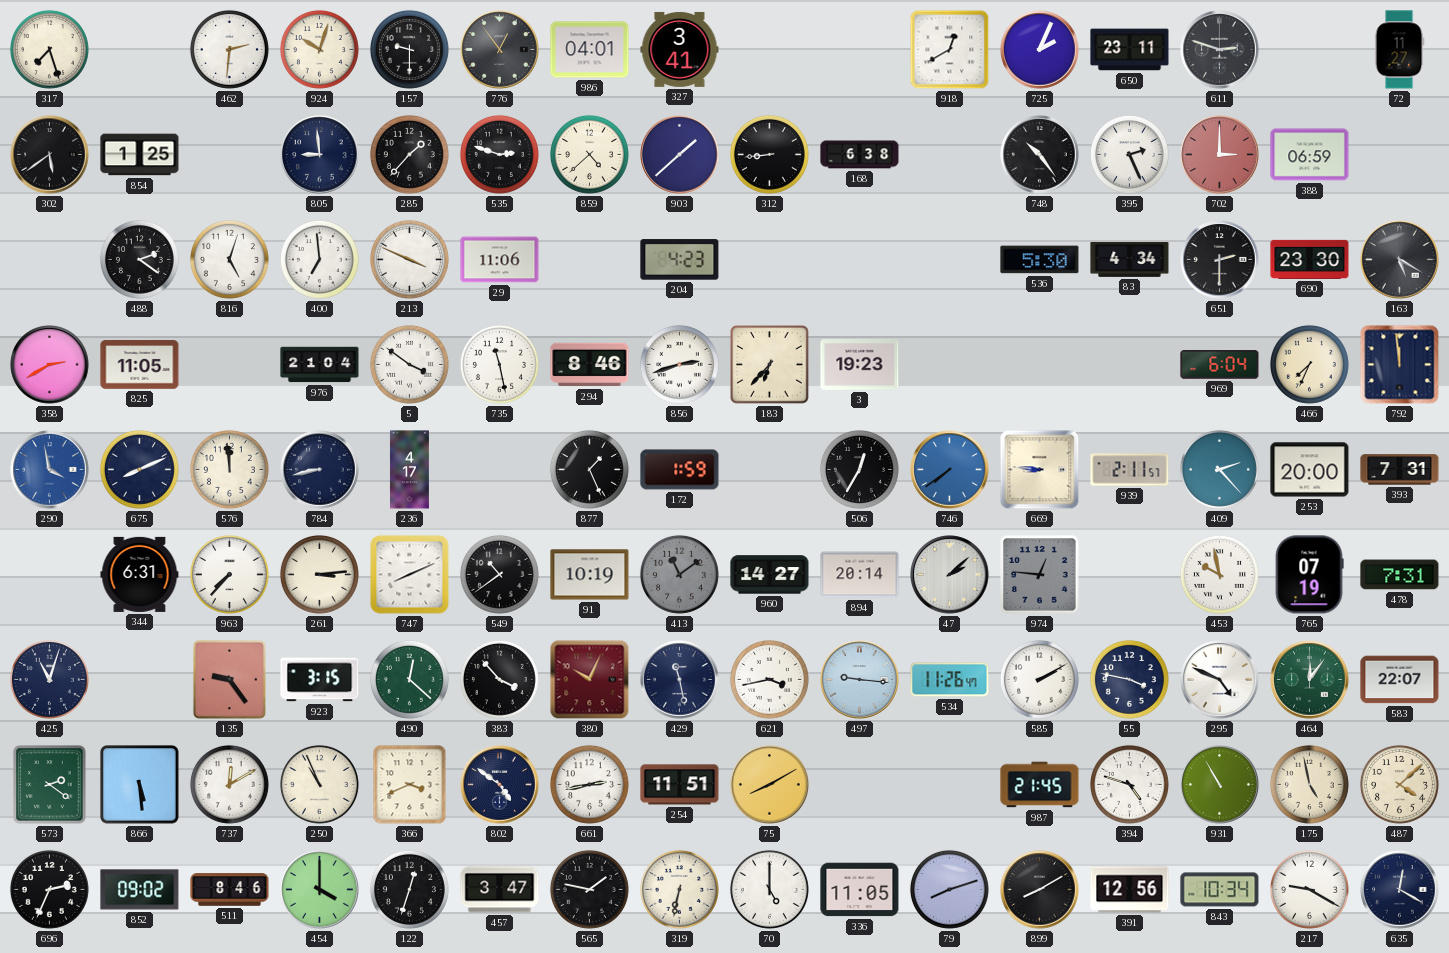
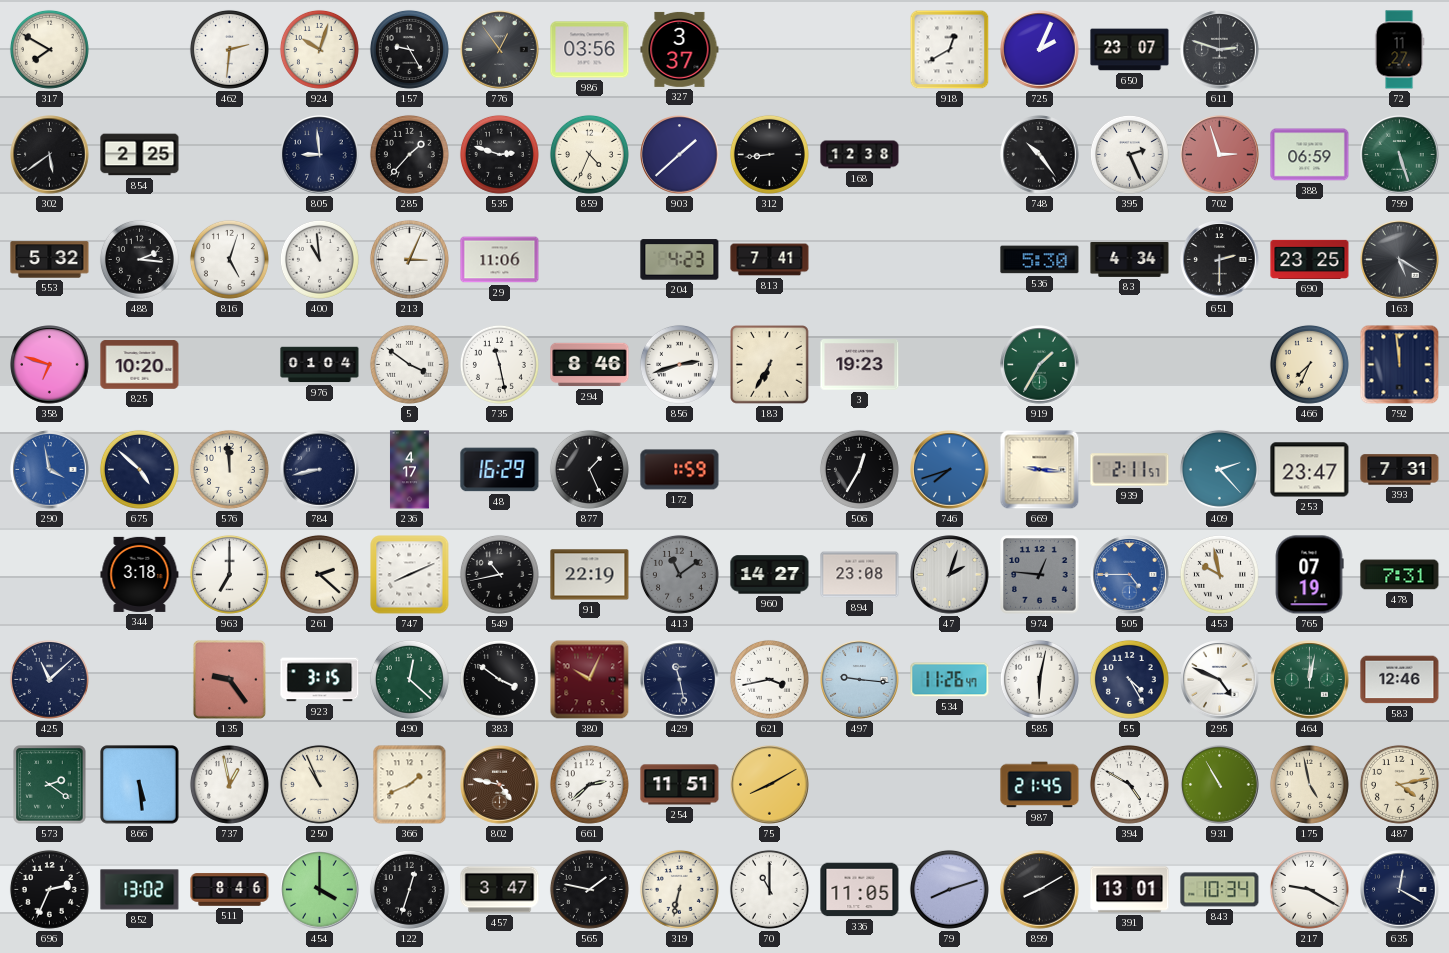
317: 7:27 -> 7:50 (49, 49)
157: 9:30 -> 9:25 (409, 49)
986: 04:01 -> 03:56 (590, 50)
327: 3:41 -> 3:37 (680, 49)
650: 23:11 -> 23:07 (1130, 50)
854: 1:25 -> 2:25 (140, 155)
859: 4:38 -> 4:34 (589, 154)
168: 6:38 -> 12:38 (860, 155)
702: 3:00 -> 2:57 (1220, 155)
799: none -> 5:27 (1400, 155)
553: none -> 5:32 (50, 260)
488: 2:21 -> 2:16 (139, 259)
400: 6:59 -> 10:59 (319, 259)
213: 3:49 -> 3:04 (409, 259)
813: none -> 7:41 (770, 260)
690: 23:30 -> 23:25 (1310, 259)
358: 2:40 -> 6:48 (50, 365)
825: 11:05 -> 10:20 (140, 365)
976: 21:04 -> 01:04 (320, 365)
183: 6:37 -> 6:35 (770, 365)
919: none -> 1:35 (1040, 365)
969: 6:04 -> none (1220, 365)
675: 8:11 -> 4:52 (139, 469)
48: none -> 16:29 (500, 470)
746: 7:39 -> 7:42 (950, 470)
669: 8:46 -> 9:16 (1040, 470)
253: 20:00 -> 23:47 (1310, 470)
344: 6:31 -> 3:18 (140, 574)
963: 7:37 -> 7:00 (229, 574)
261: 3:14 -> 2:22 (319, 574)
549: 10:39 -> 10:43 (499, 574)
91: 10:19 -> 22:19 (590, 575)
894: 20:14 -> 23:08 (860, 575)
47: 2:08 -> 2:03 (950, 575)
505: none -> 4:45 (1130, 575)
425: 11:03 -> 11:08 (49, 679)
383: 3:53 -> 3:51 (499, 679)
585: 2:10 -> 6:02 (1039, 679)
55: 3:47 -> 4:25 (1129, 679)
464: 12:06 -> 12:02 (1310, 680)
583: 22:07 -> 12:46 (1400, 680)
737: 12:10 -> 12:58 (229, 784)
366: 3:41 -> 1:41 (410, 785)
802: 4:51 -> 4:47 (500, 785)
802 dial: navy -> brown (500, 785)
661: 2:43 -> 2:38 (589, 784)
394: 4:48 -> 4:50 (1129, 784)
487: 4:08 -> 4:13 (1399, 784)
852: 09:02 -> 13:02 (140, 890)
70: 5:00 -> 11:00 (769, 889)
391: 12:56 -> 13:01 (1130, 890)
